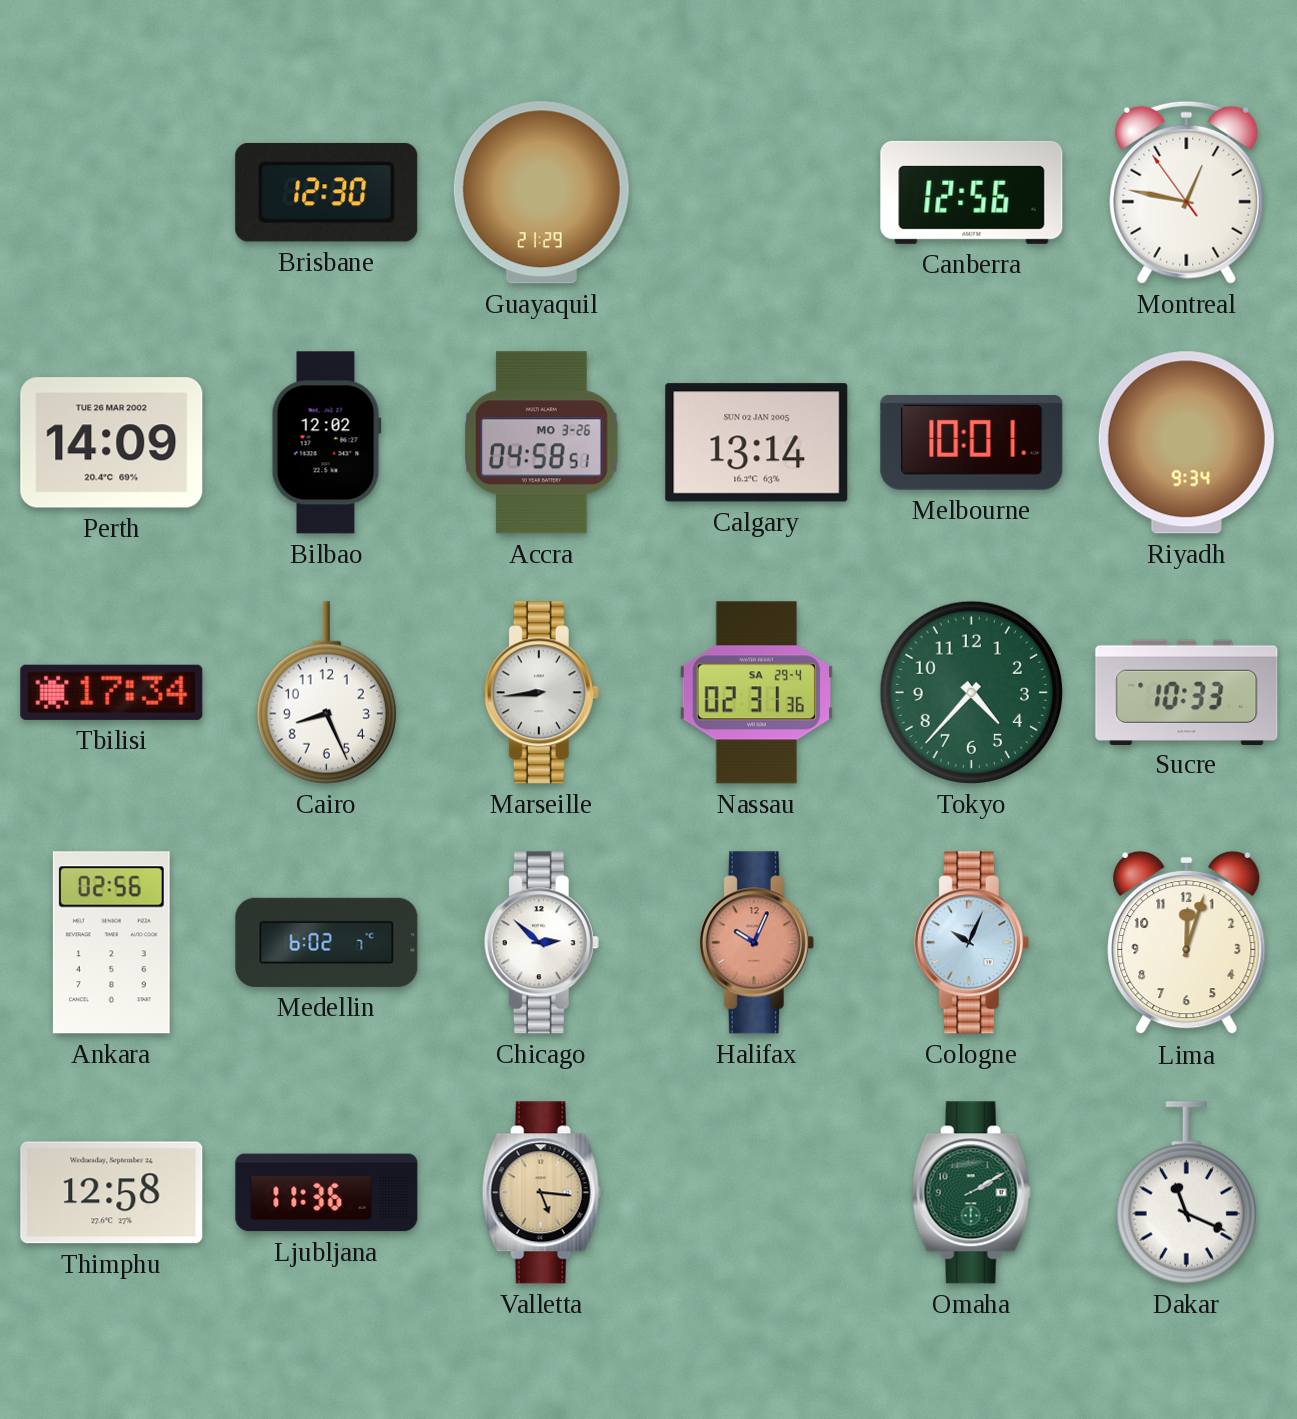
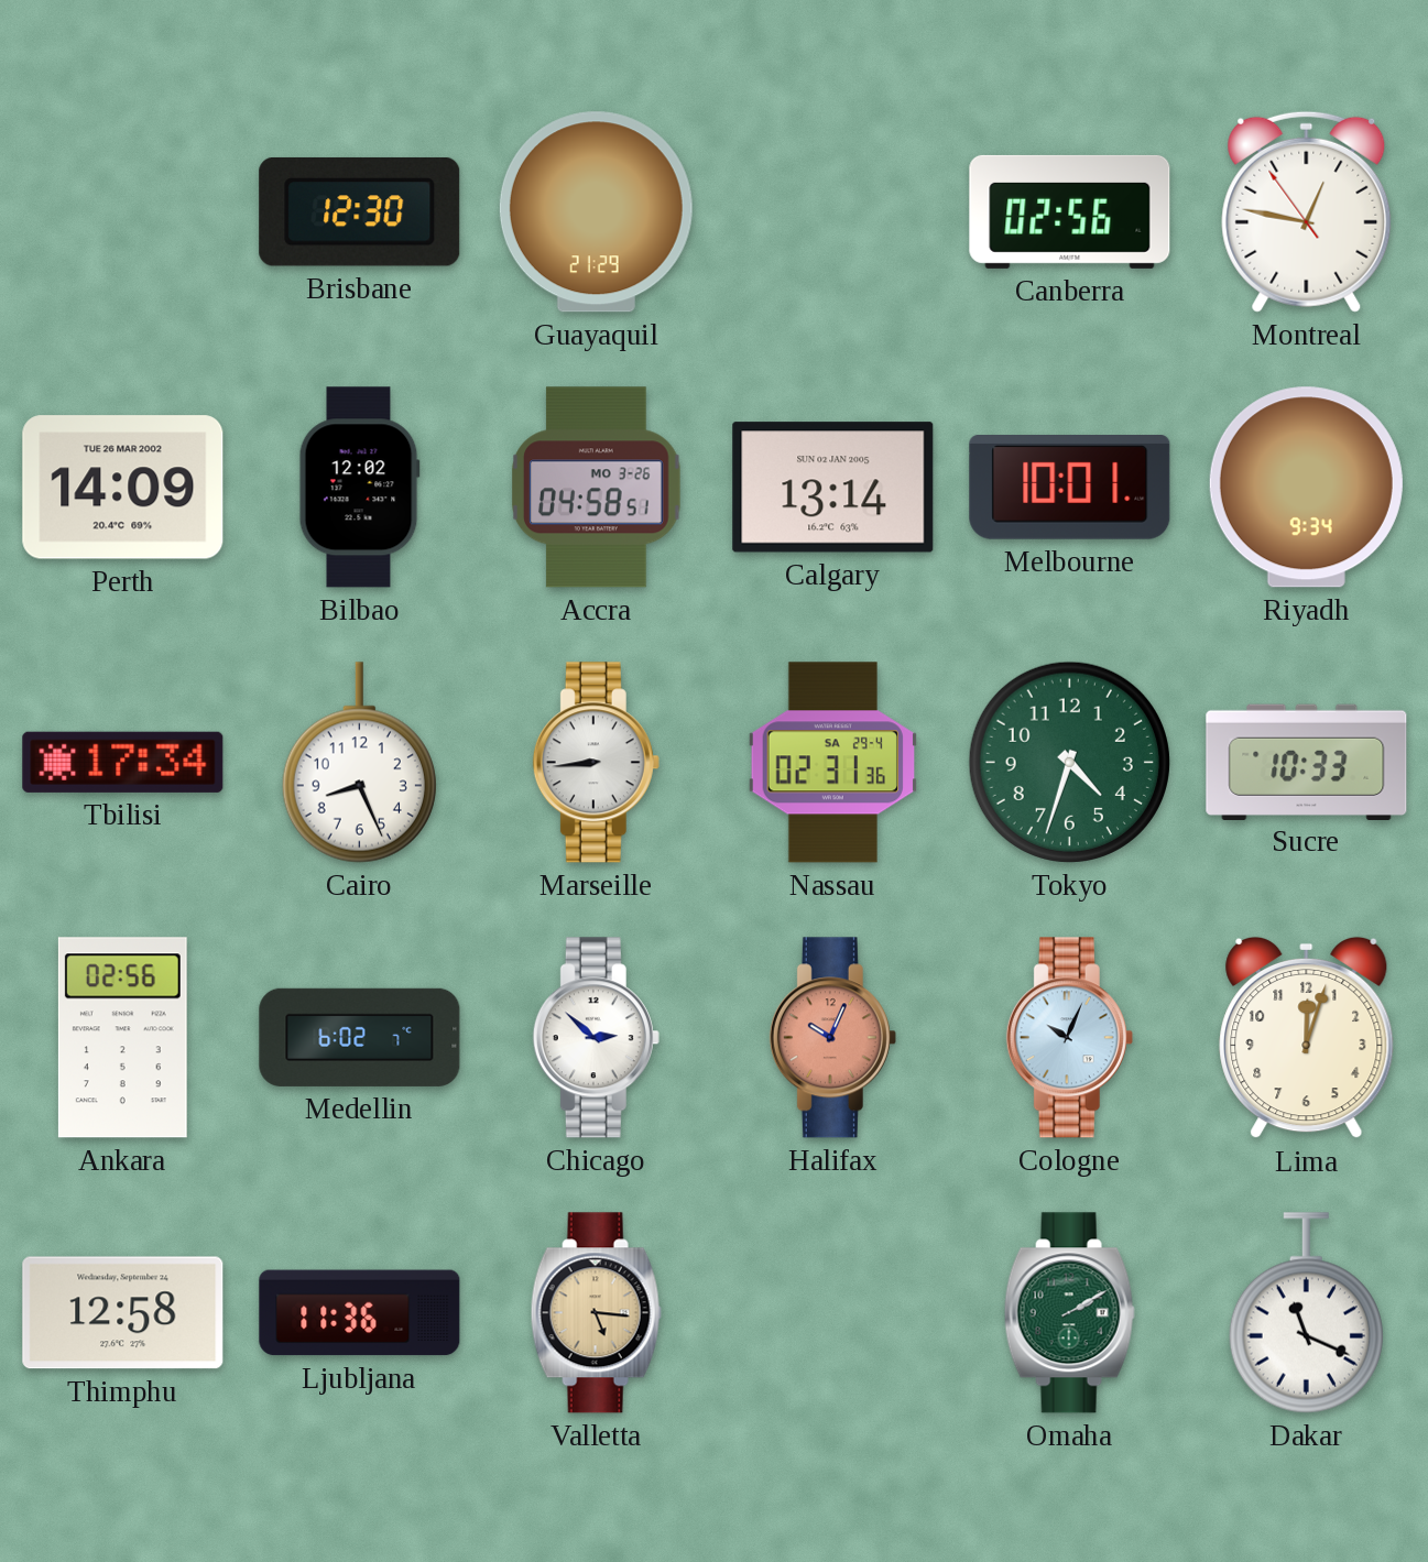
Canberra: 12:56 -> 02:56 (1070, 211)
Tokyo: 4:37 -> 4:33 (1069, 762)
